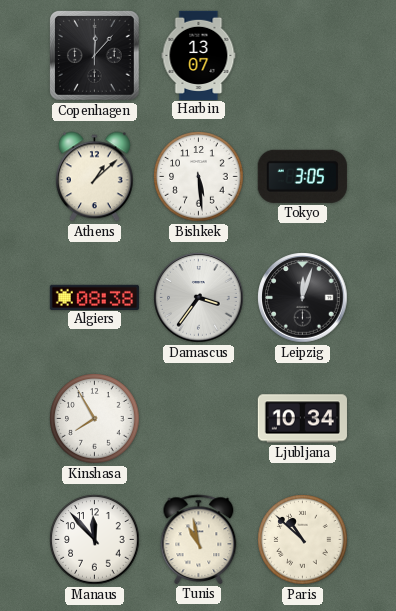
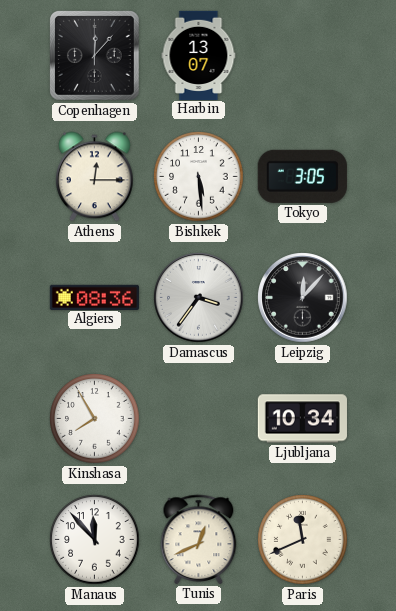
Athens: 1:08 -> 12:15 (94, 177)
Algiers: 08:38 -> 08:36 (94, 297)
Leipzig: 12:03 -> 12:07 (303, 298)
Tunis: 10:58 -> 12:41 (199, 539)
Paris: 10:52 -> 11:41 (303, 540)
